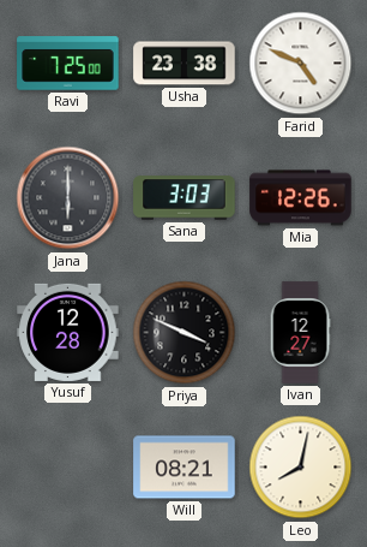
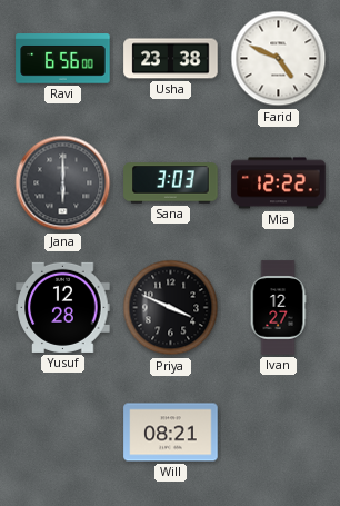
Ravi: 7:25 -> 6:56 (63, 59)
Mia: 12:26 -> 12:22 (279, 183)
Leo: 8:02 -> none (301, 468)
